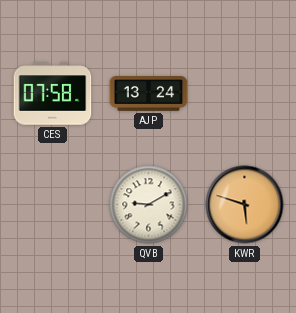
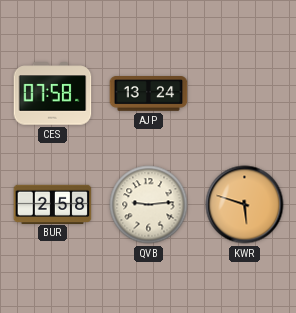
BUR: none -> 2:58 (53, 204)
QVB: 9:10 -> 9:14 (149, 205)
